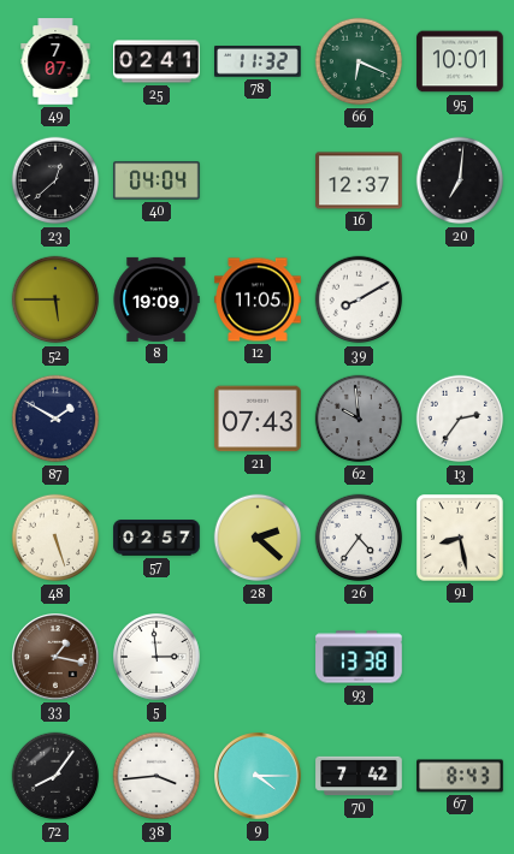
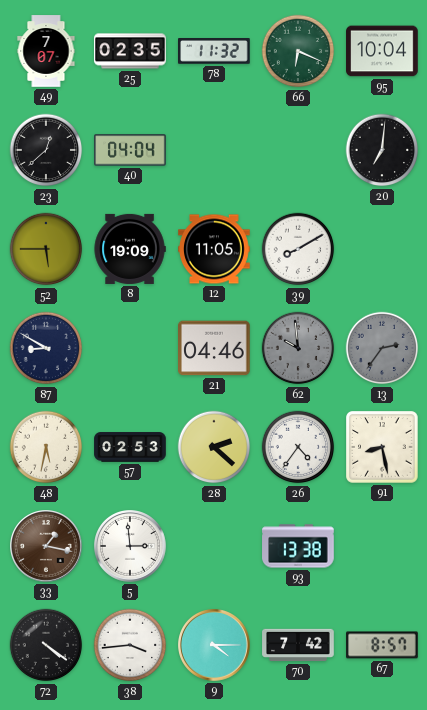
25: 02:41 -> 02:35 (130, 51)
95: 10:01 -> 10:04 (382, 51)
16: 12:37 -> none (359, 180)
87: 1:50 -> 8:50 (46, 348)
21: 07:43 -> 04:46 (214, 348)
13 dial: white -> grey (382, 348)
48: 5:27 -> 5:32 (46, 447)
57: 02:57 -> 02:53 (130, 447)
72: 8:06 -> 4:21 (46, 645)
67: 8:43 -> 8:57 (382, 645)
